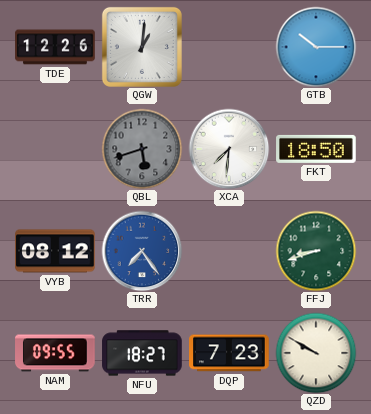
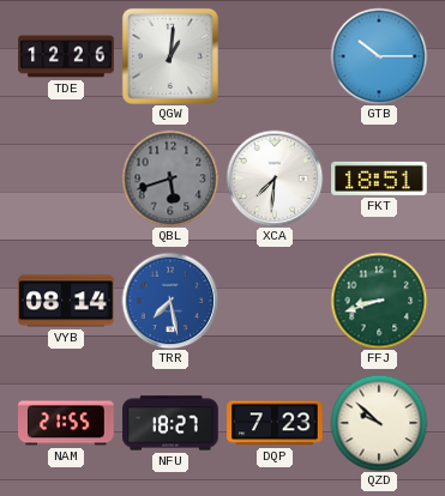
FKT: 18:50 -> 18:51 (379, 179)
VYB: 08:12 -> 08:14 (66, 301)
TRR: 7:24 -> 7:28 (170, 301)
NAM: 09:55 -> 21:55 (66, 423)
QZD: 9:50 -> 9:52 (379, 423)
